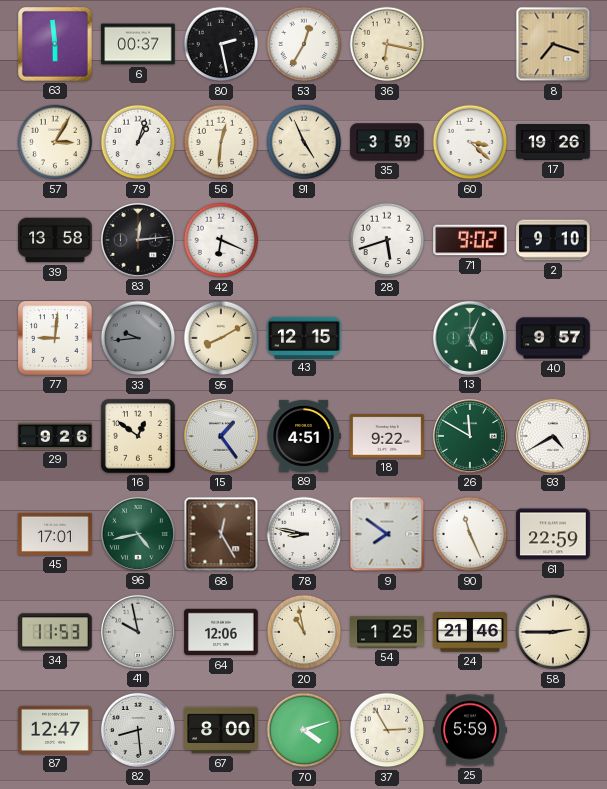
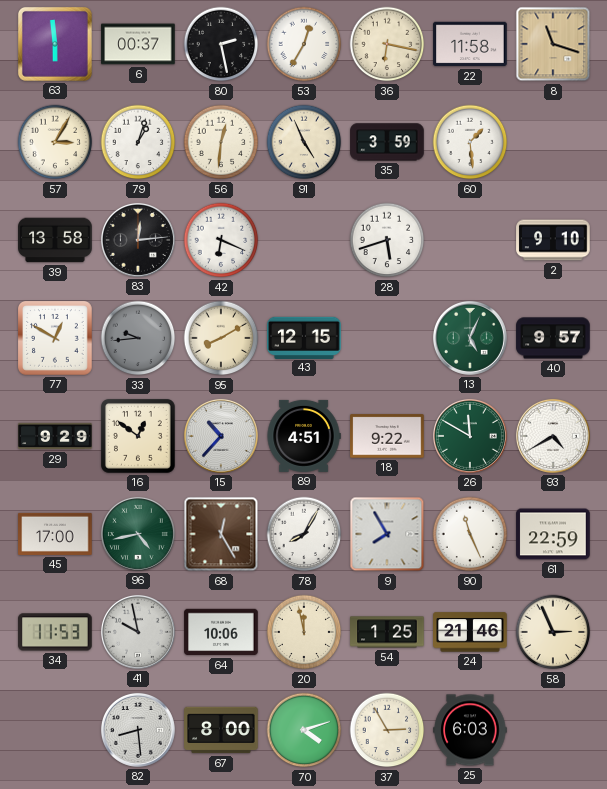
22: none -> 11:58 (470, 44)
8: 7:18 -> 11:18 (553, 44)
60: 3:22 -> 1:29 (470, 142)
17: 19:26 -> none (553, 142)
71: 9:02 -> none (470, 240)
77: 9:01 -> 12:50 (56, 339)
29: 9:26 -> 9:29 (55, 436)
15: 1:24 -> 10:37 (221, 436)
45: 17:01 -> 17:00 (55, 534)
78: 8:47 -> 8:05 (304, 534)
9: 7:51 -> 7:55 (387, 534)
64: 12:06 -> 10:06 (221, 632)
20: 10:58 -> 11:58 (304, 632)
58: 2:45 -> 2:56 (553, 632)
87: 12:47 -> none (55, 730)
25: 5:59 -> 6:03 (470, 730)
